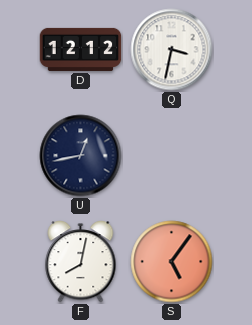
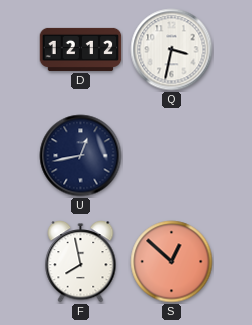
F: 8:02 -> 7:58 (81, 262)
S: 5:06 -> 12:52 (172, 262)
